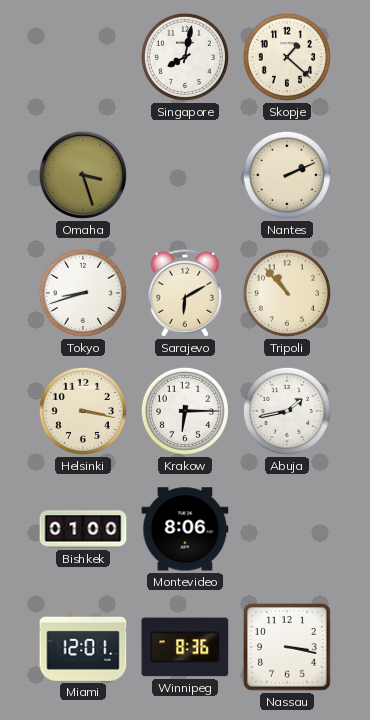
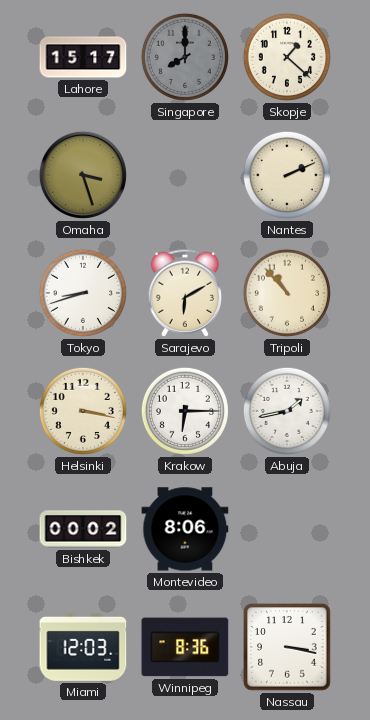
Lahore: none -> 15:17 (83, 57)
Singapore: 8:02 -> 8:00 (185, 57)
Singapore dial: white -> grey (185, 57)
Bishkek: 01:00 -> 00:02 (83, 529)
Miami: 12:01 -> 12:03 (83, 647)
